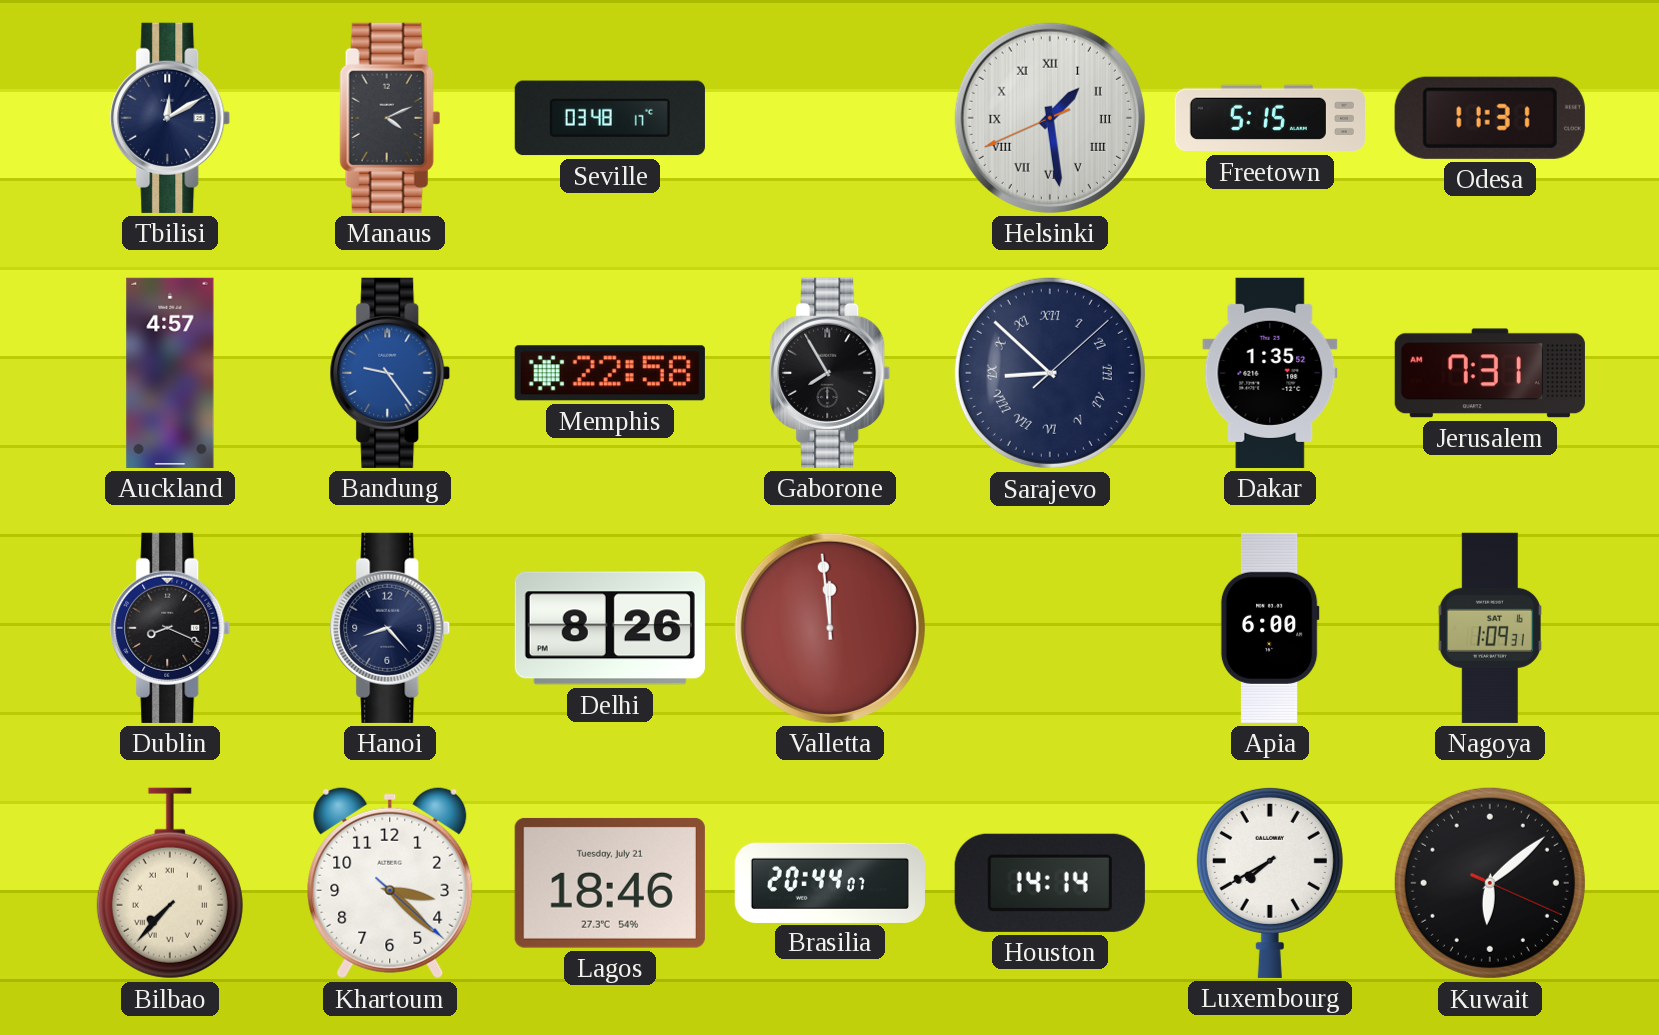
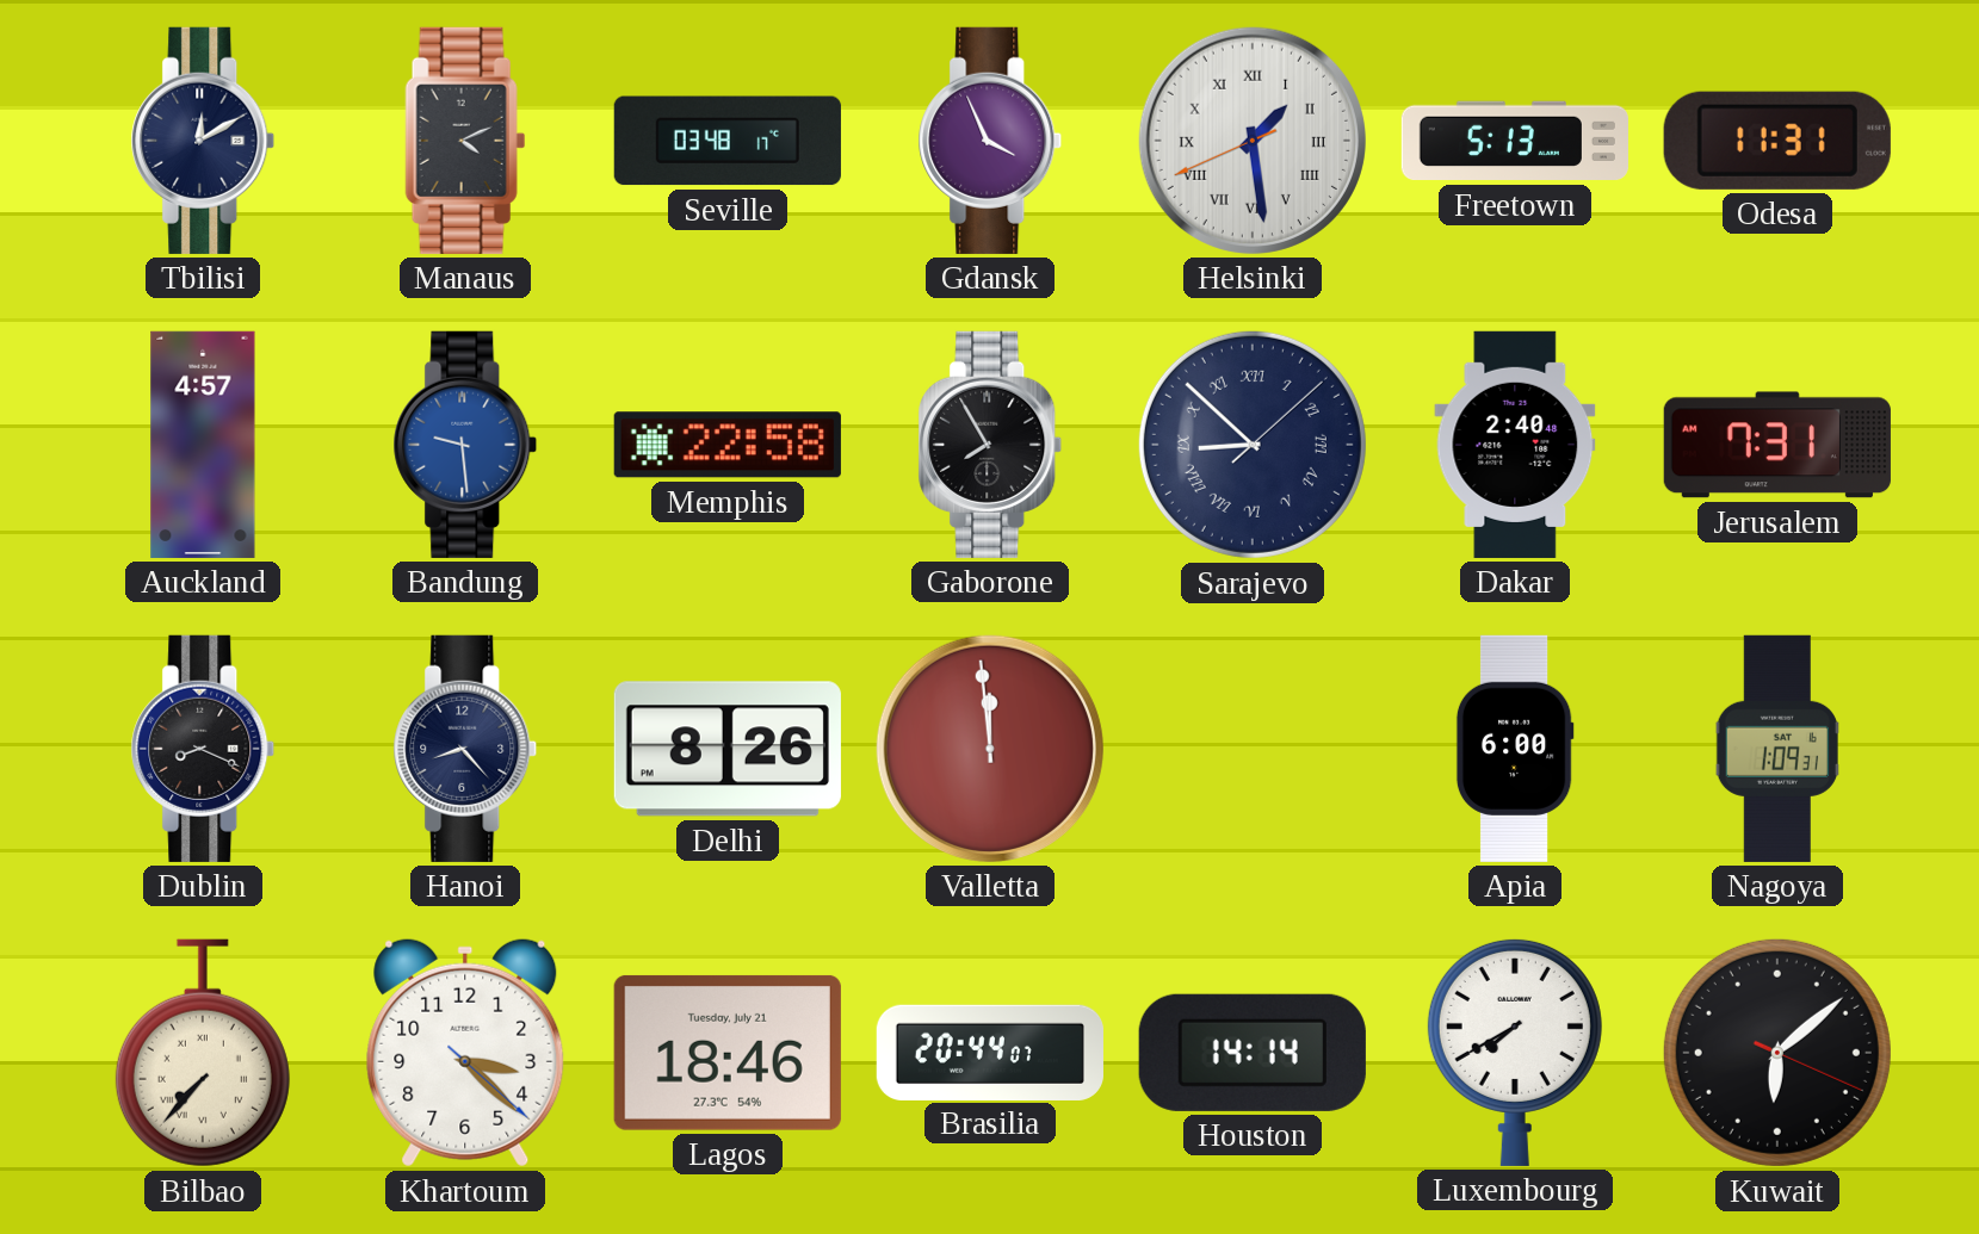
Gdansk: none -> 3:56 (990, 141)
Freetown: 5:15 -> 5:13 (1515, 141)
Bandung: 9:24 -> 9:29 (465, 445)
Dakar: 1:35 -> 2:40 (1515, 445)
